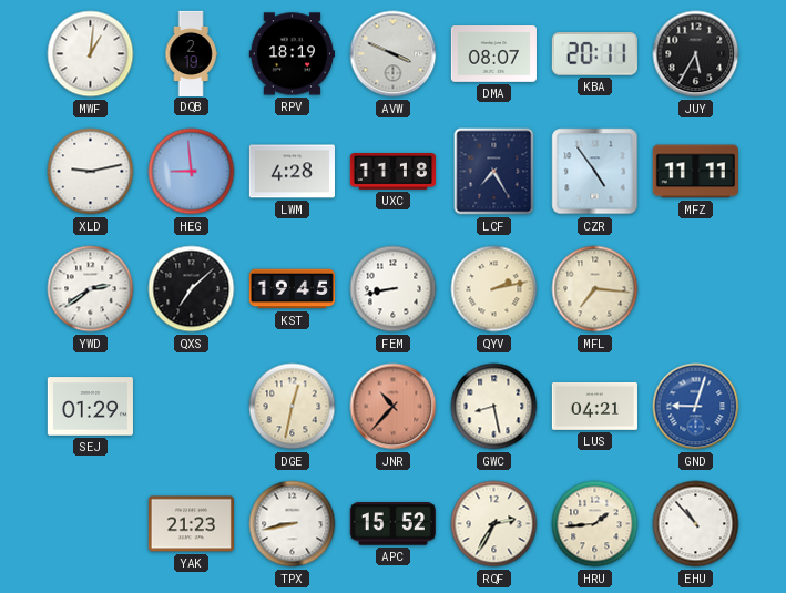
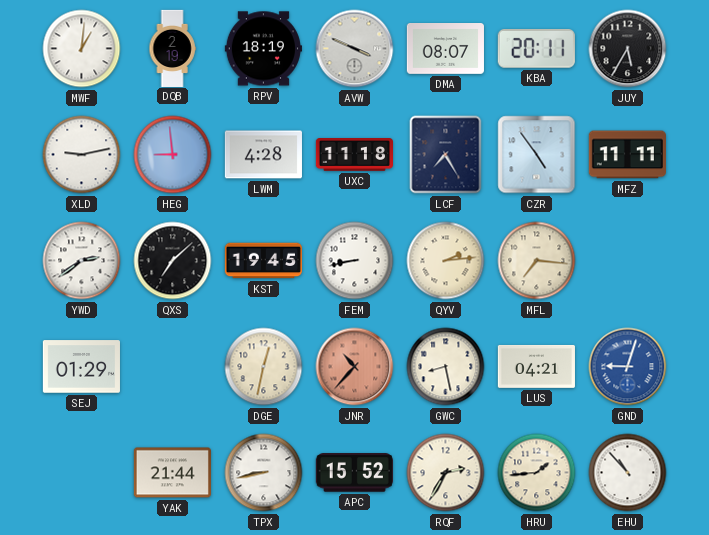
QYV: 2:13 -> 2:14 (446, 261)
YAK: 21:23 -> 21:44 (172, 473)
